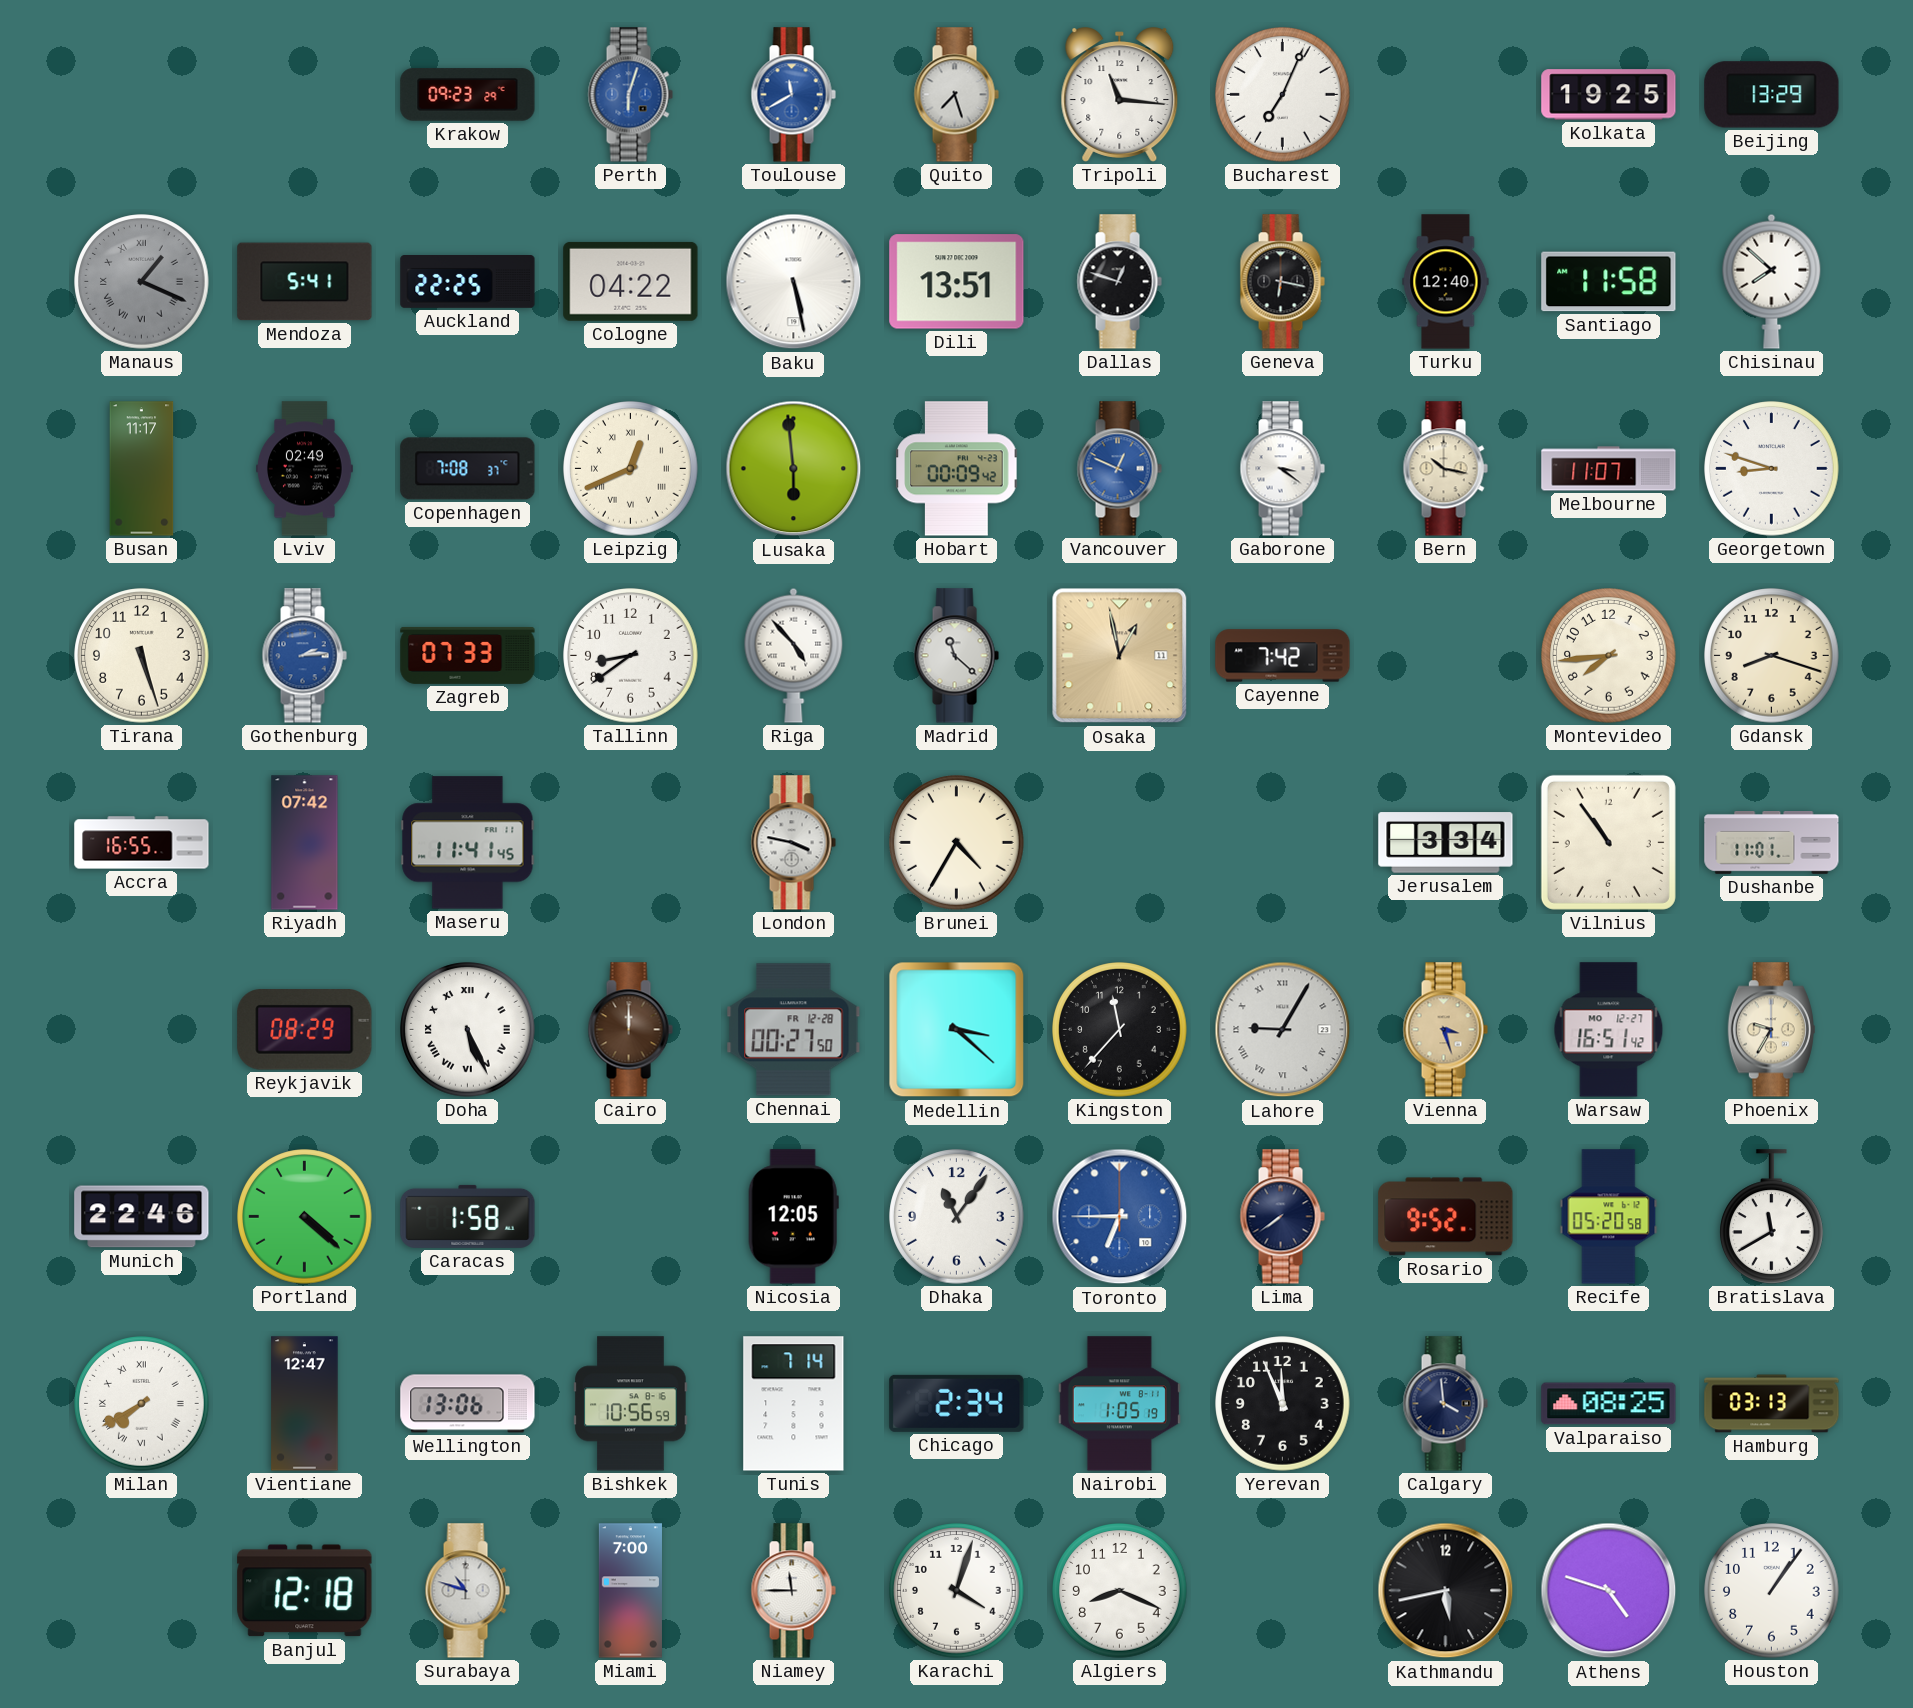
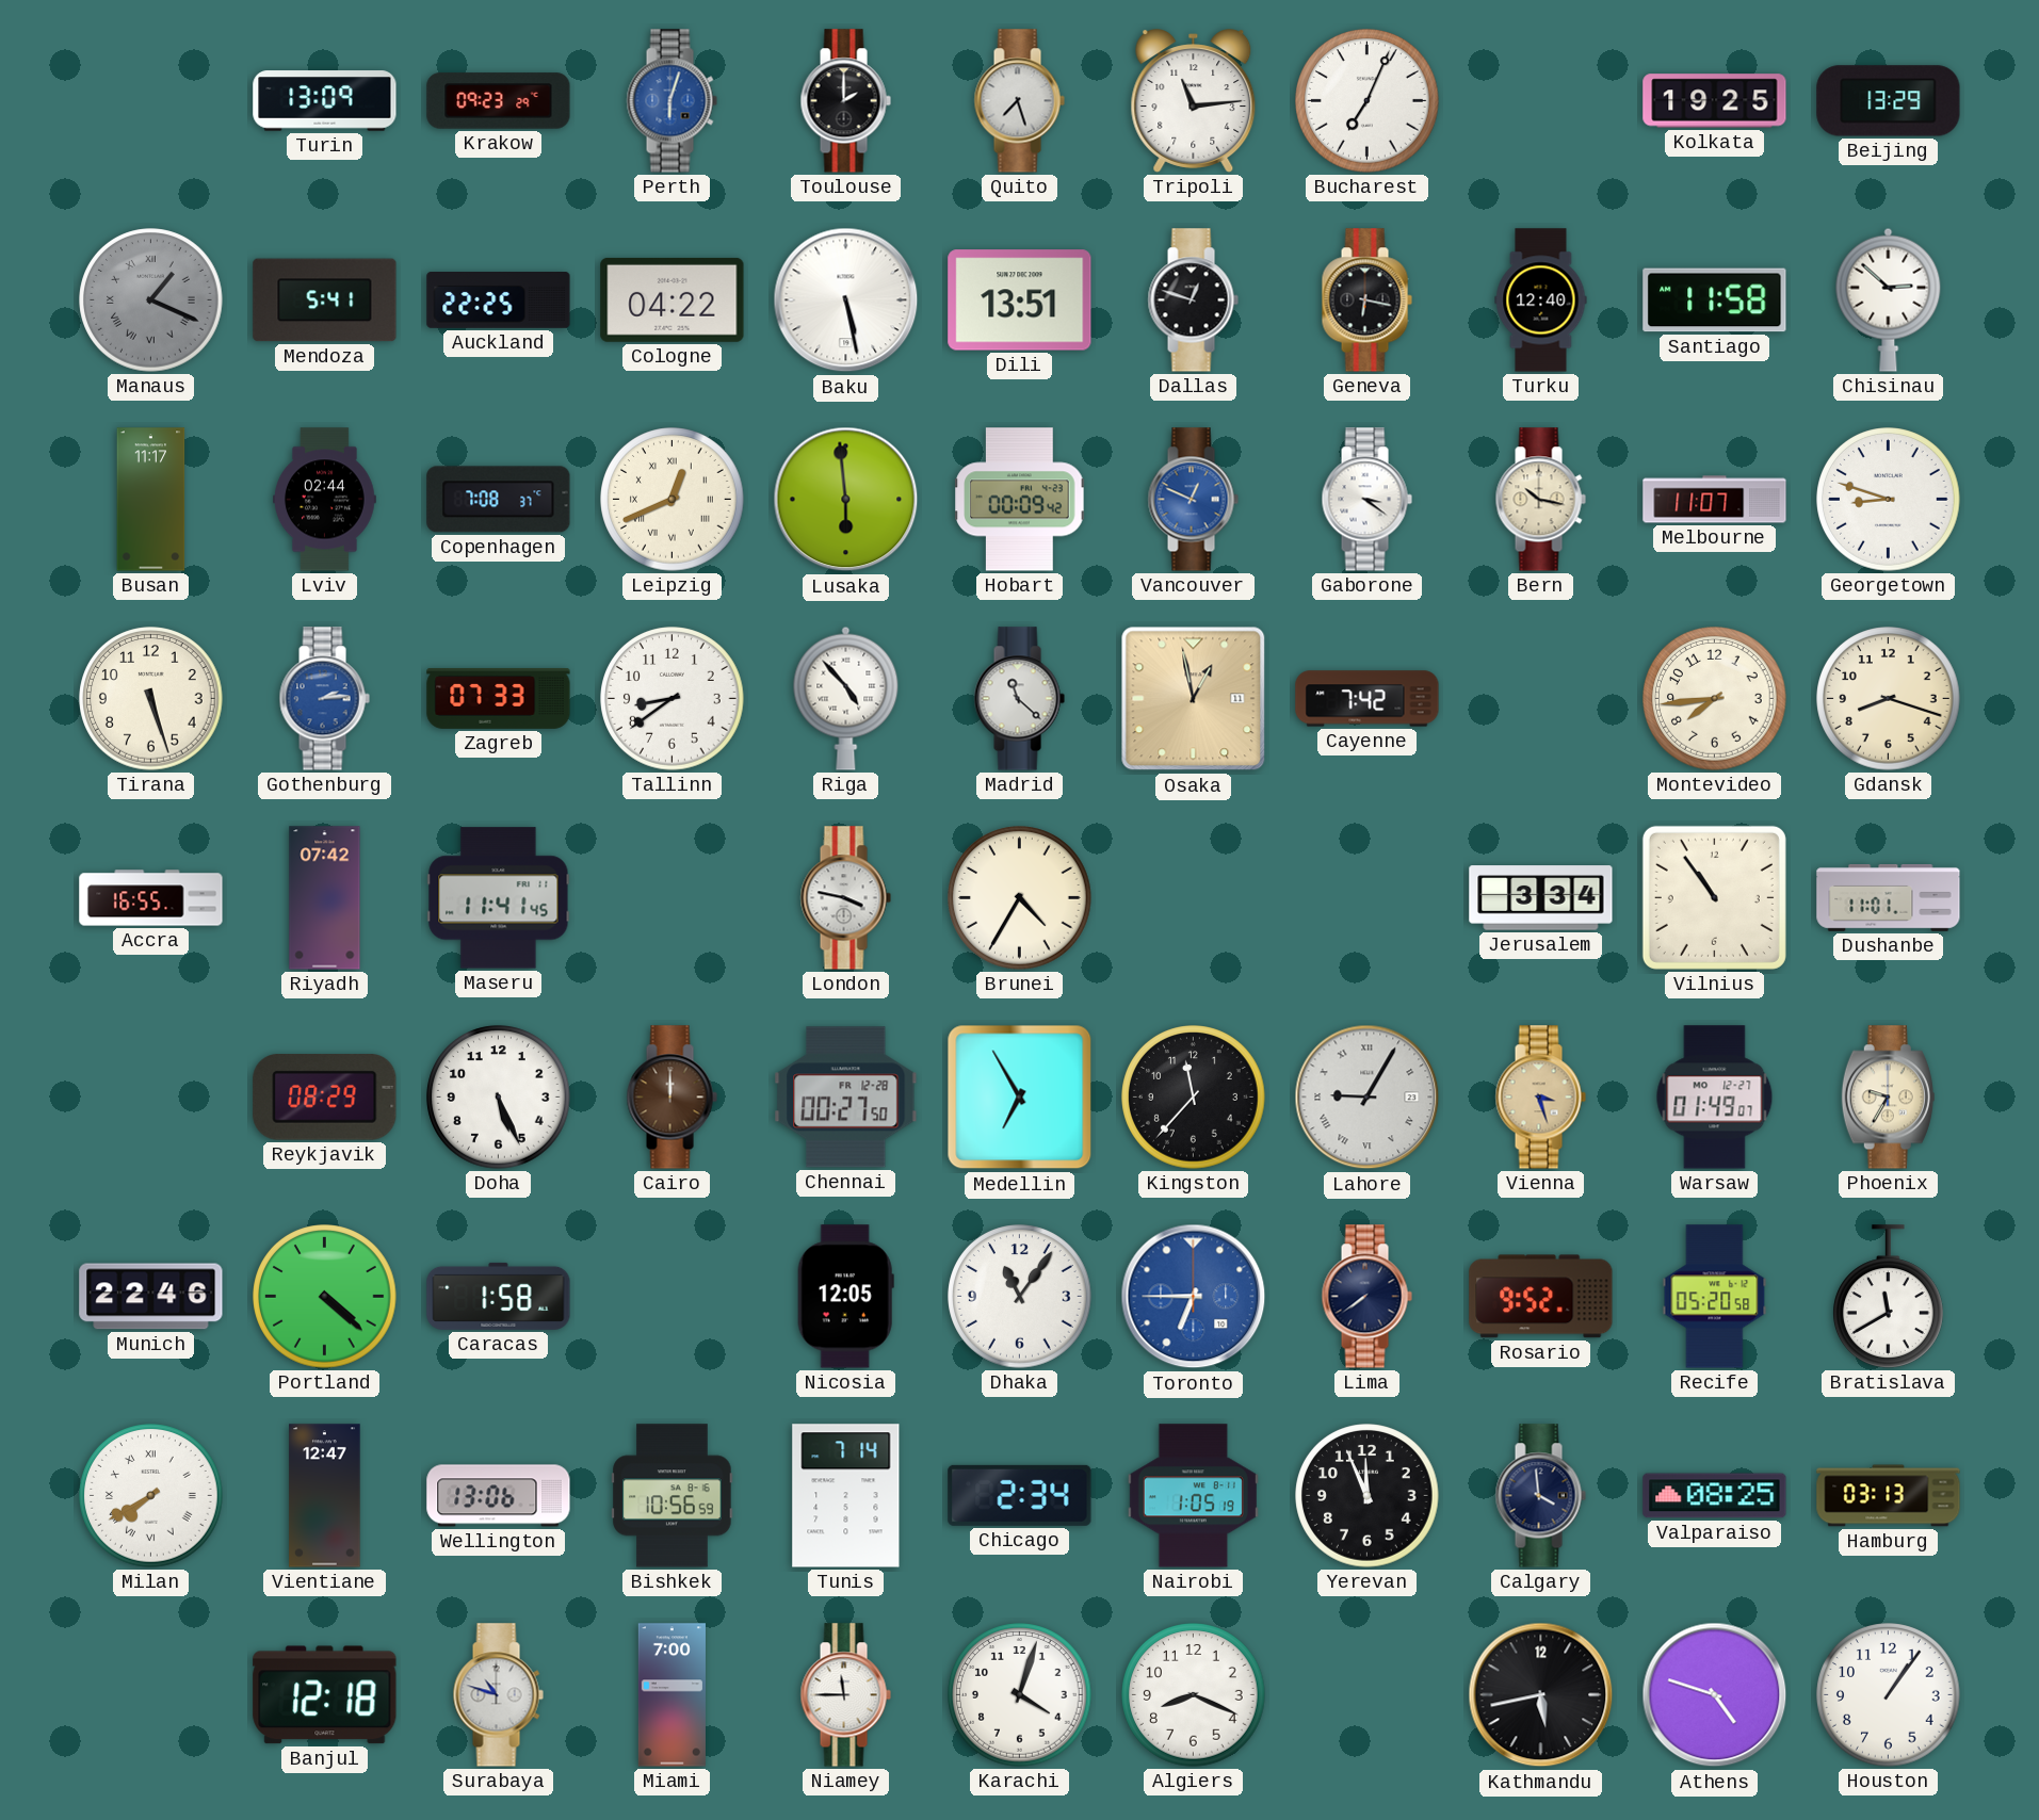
Turin: none -> 13:09 (325, 101)
Toulouse: 11:40 -> 2:00 (845, 101)
Toulouse dial: blue -> black (845, 101)
Tripoli: 11:16 -> 11:14 (1194, 101)
Chisinau: 7:52 -> 2:52 (1889, 299)
Lviv: 02:49 -> 02:44 (325, 500)
Doha numerals: Roman -> Arabic (499, 1098)
Medellin: 3:22 -> 6:55 (1020, 1098)
Warsaw: 16:51 -> 01:49 (1715, 1098)
